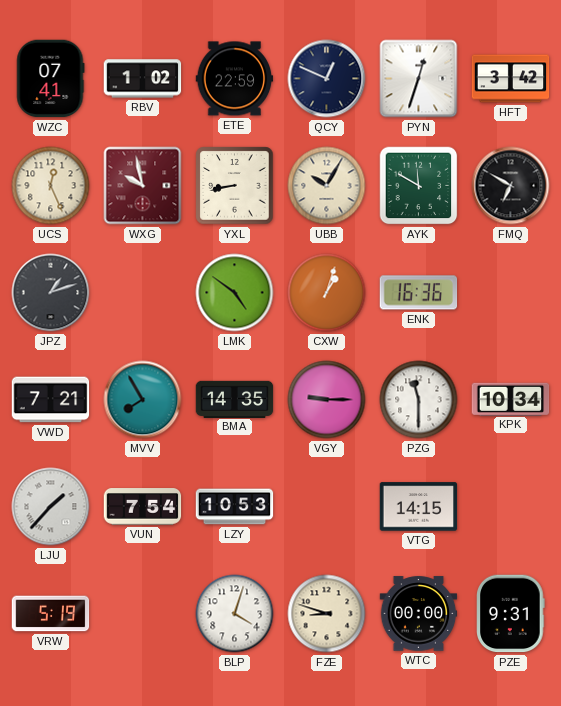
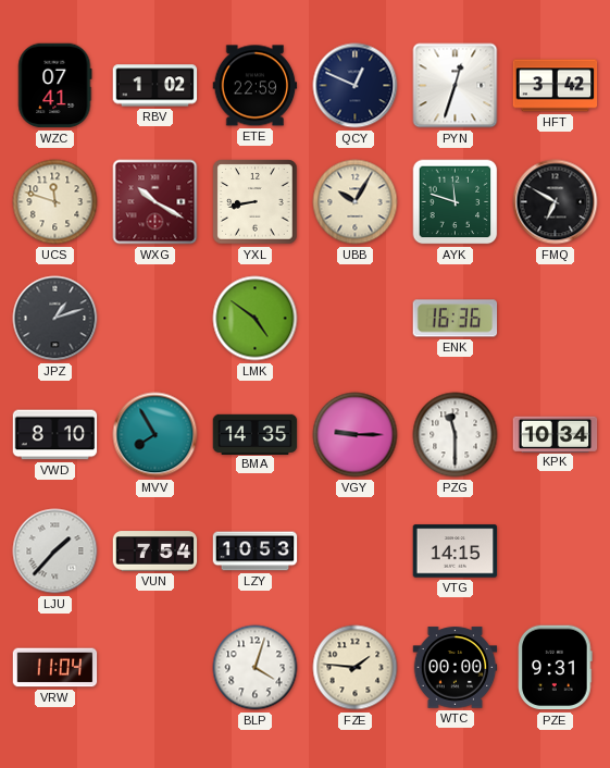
UCS: 12:26 -> 11:48 (55, 202)
WXG: 9:58 -> 10:20 (155, 202)
AYK: 11:50 -> 11:48 (456, 202)
CXW: 1:03 -> none (327, 293)
VWD: 7:21 -> 8:10 (55, 435)
VRW: 5:19 -> 11:04 (55, 668)
FZE: 8:48 -> 1:46 (356, 668)
